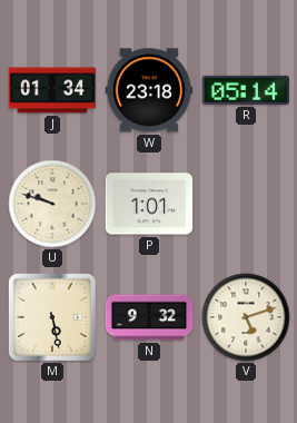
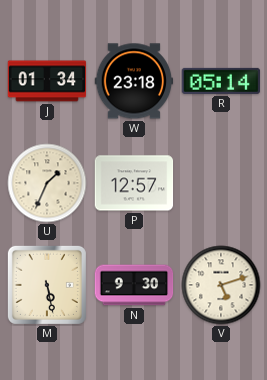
U: 9:48 -> 1:34 (47, 183)
P: 1:01 -> 12:57 (134, 183)
N: 9:32 -> 9:30 (134, 285)
